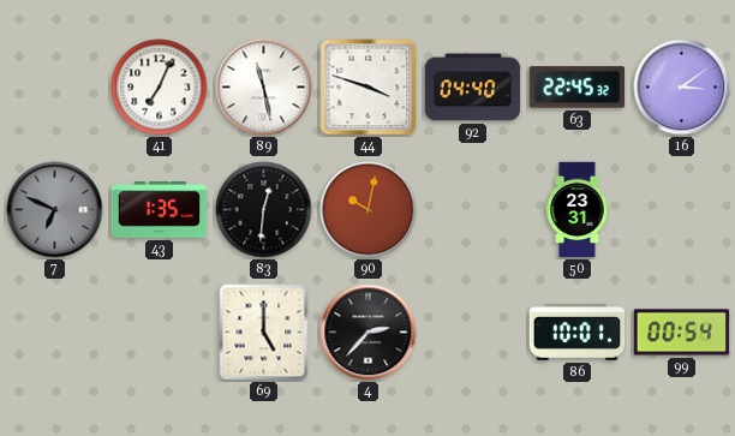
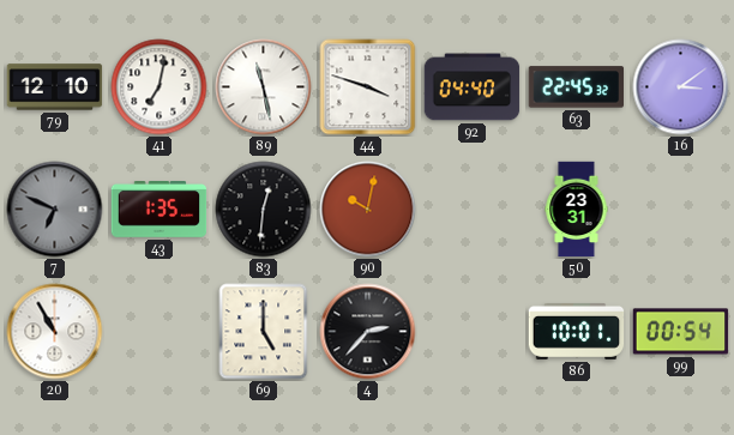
79: none -> 12:10 (55, 87)
41: 7:04 -> 7:02 (160, 87)
20: none -> 10:55 (55, 332)
